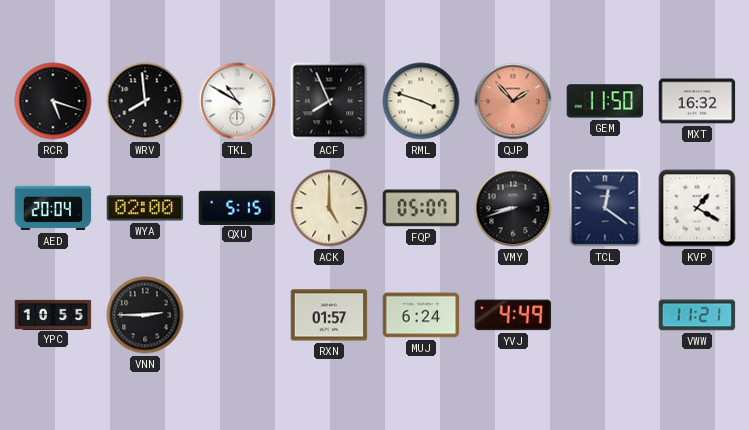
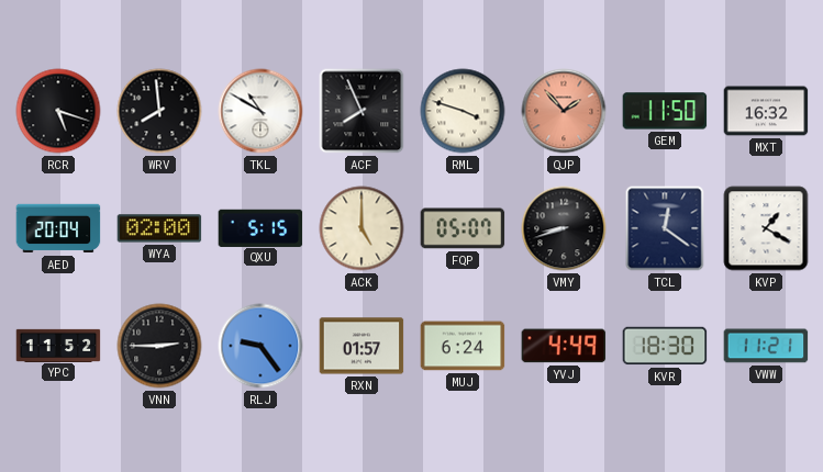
YPC: 10:55 -> 11:52 (58, 345)
RLJ: none -> 9:24 (260, 346)
KVR: none -> 18:30 (665, 346)
